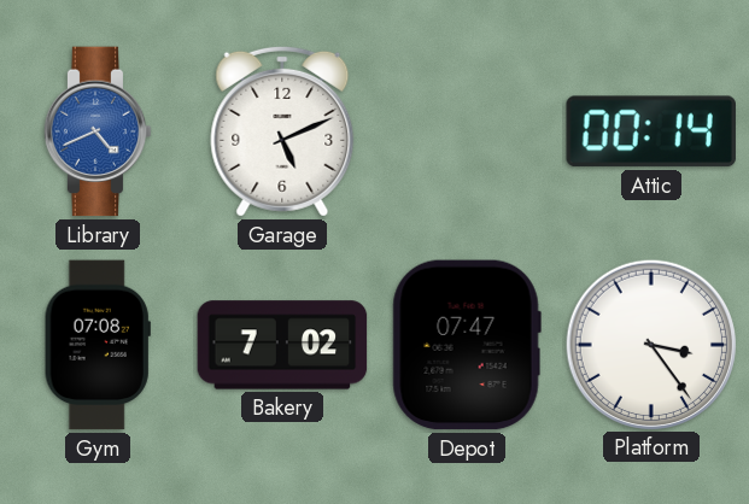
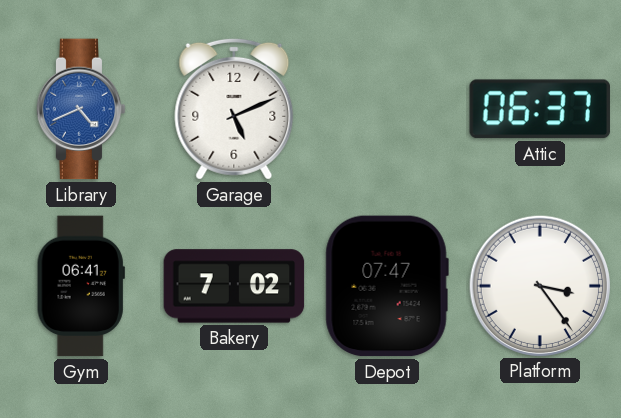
Attic: 00:14 -> 06:37 (540, 109)
Gym: 07:08 -> 06:41 (81, 286)
